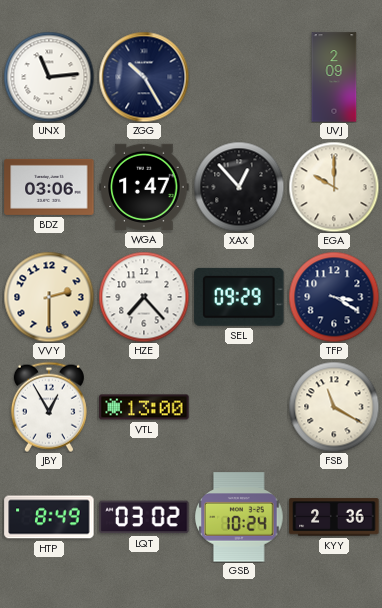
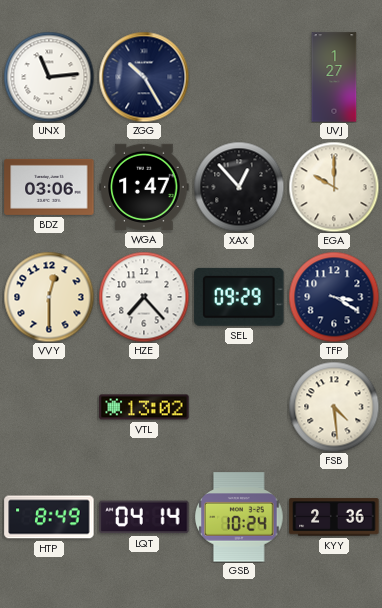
UVJ: 2:09 -> 1:27 (334, 77)
VVY: 2:30 -> 12:30 (49, 297)
JBY: 12:55 -> none (49, 407)
VTL: 13:00 -> 13:02 (144, 407)
FSB: 11:20 -> 4:29 (334, 407)
LQT: 03:02 -> 04:14 (144, 517)
